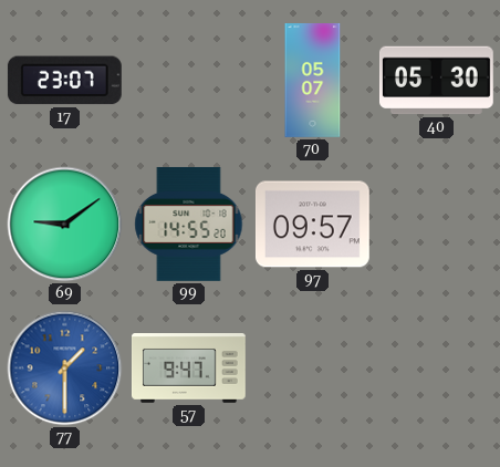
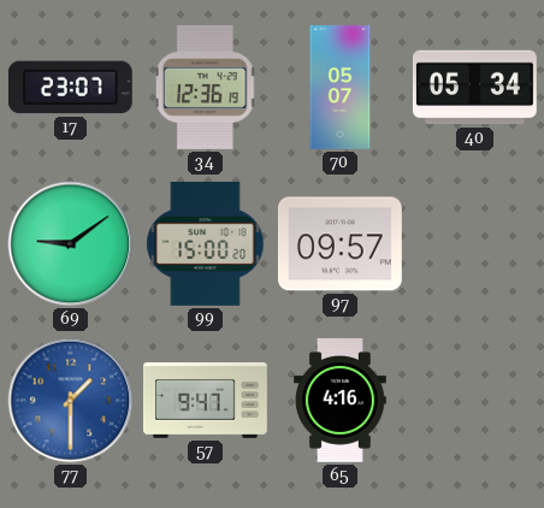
34: none -> 12:36 (206, 87)
40: 05:30 -> 05:34 (474, 88)
99: 14:55 -> 15:00 (206, 243)
65: none -> 4:16 (339, 400)
